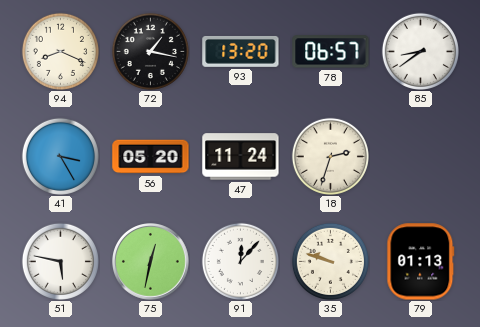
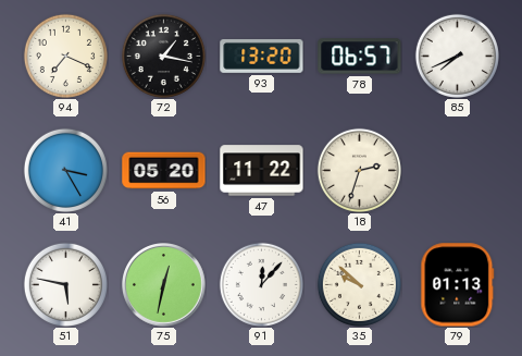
94: 8:19 -> 7:19 (65, 56)
85: 8:39 -> 7:41 (457, 56)
47: 11:24 -> 11:22 (262, 171)
35: 9:48 -> 9:52 (359, 284)
